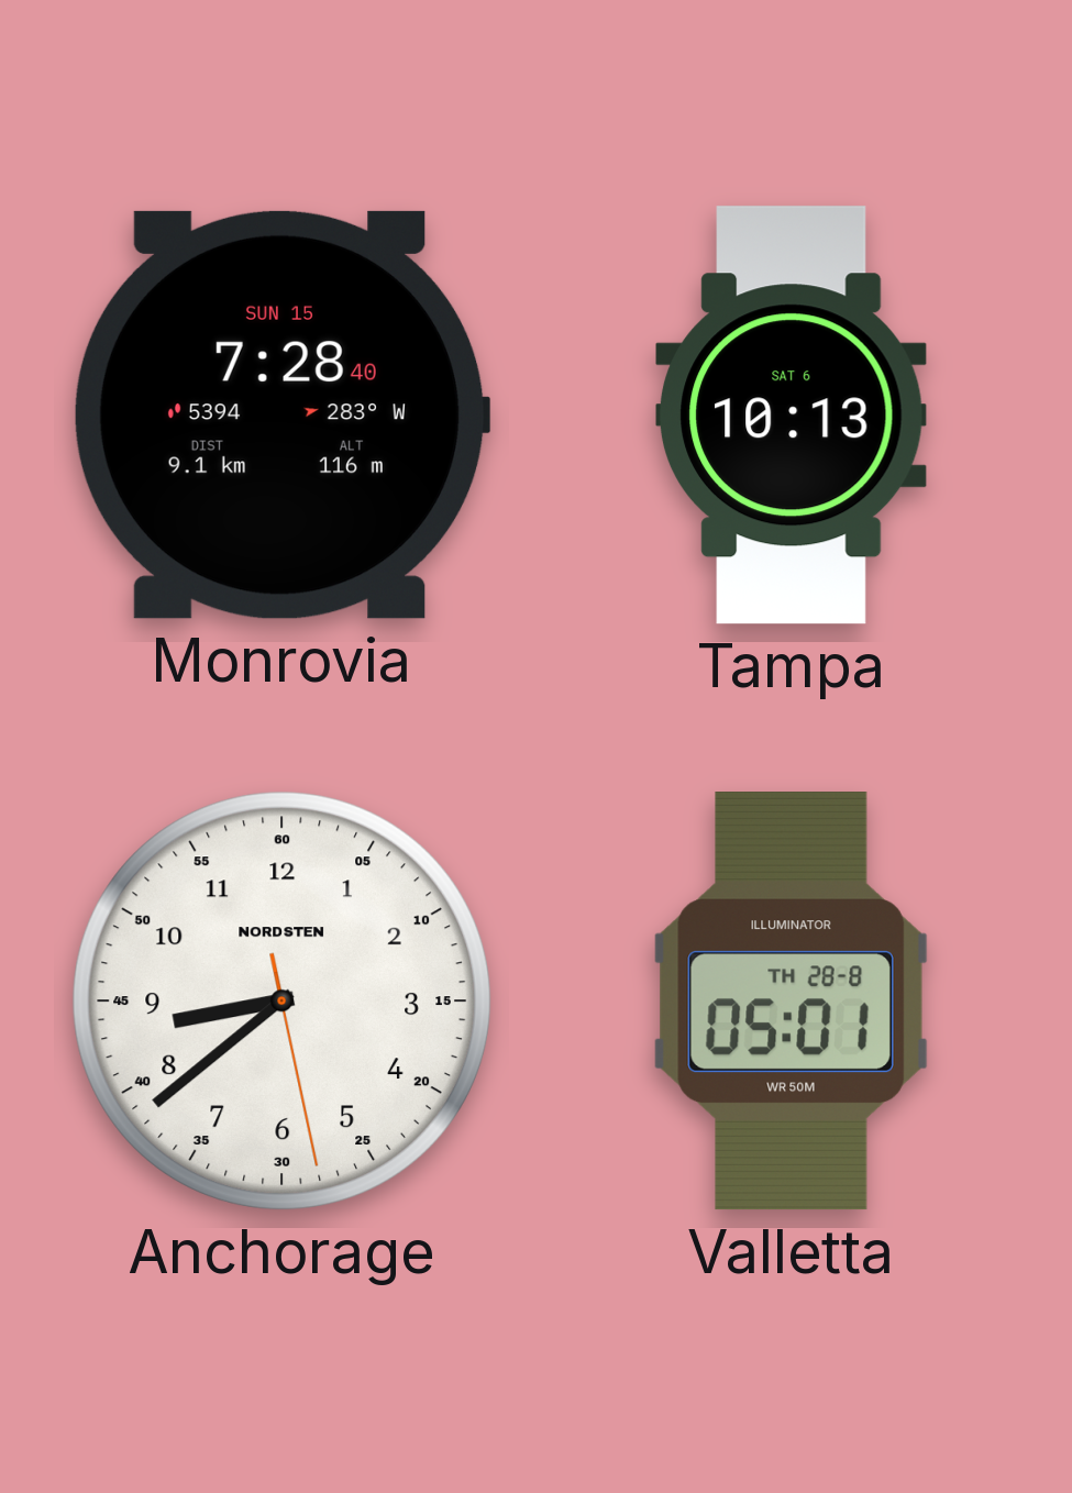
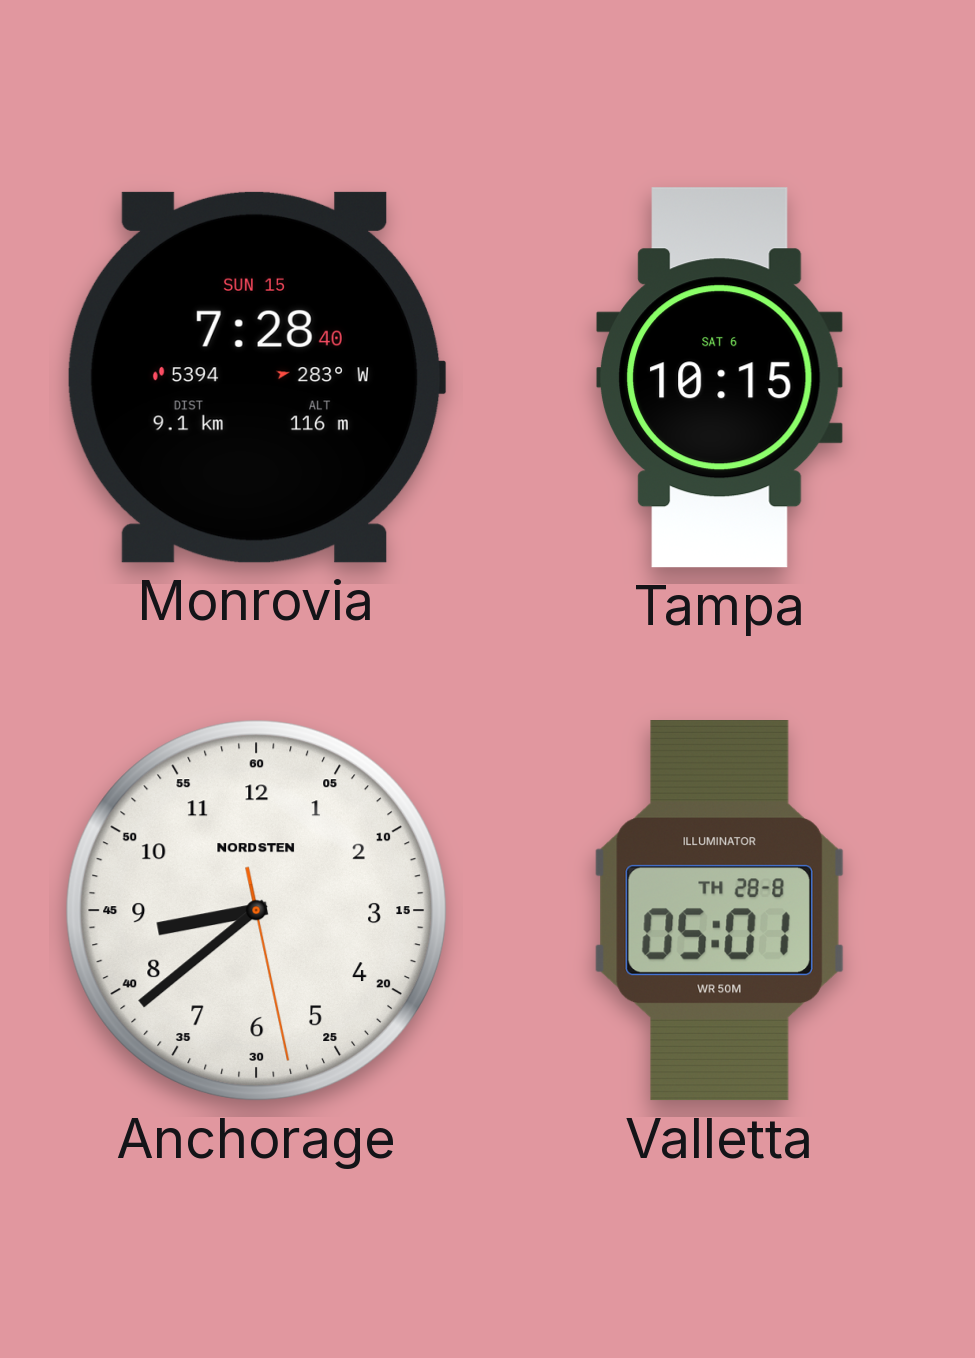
Tampa: 10:13 -> 10:15 (719, 378)
